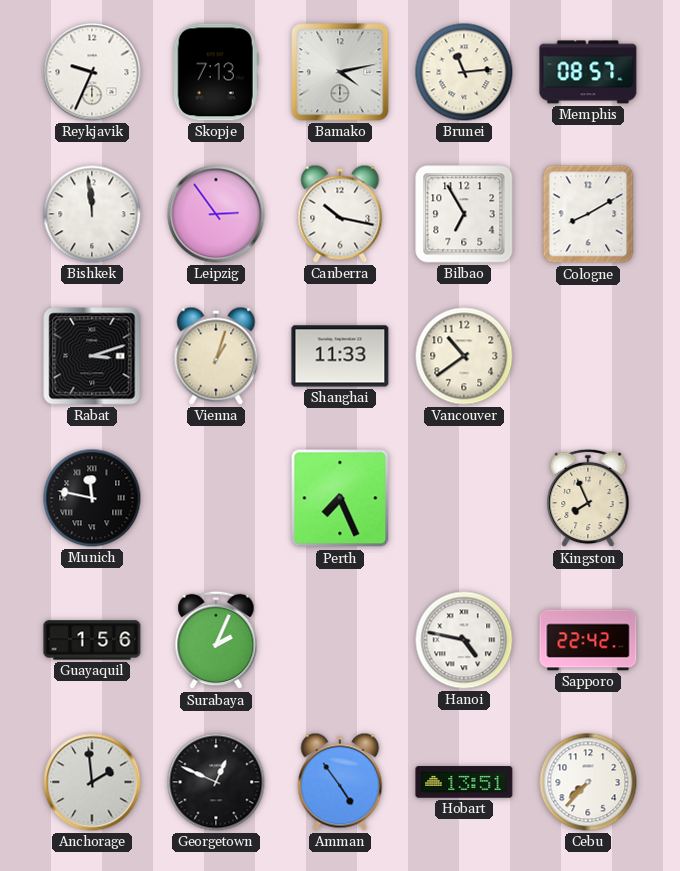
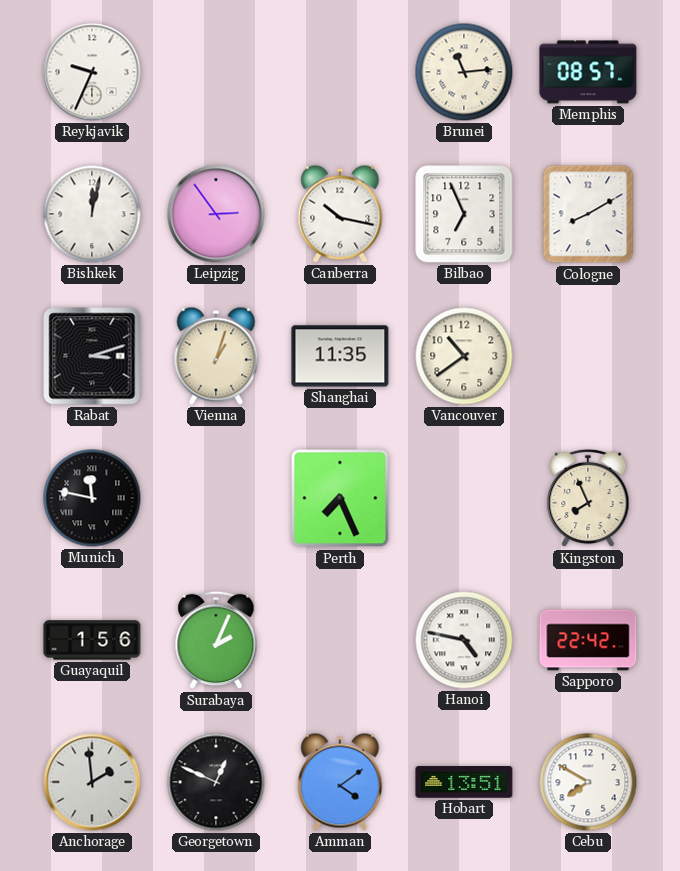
Skopje: 7:13 -> none (216, 72)
Bamako: 4:13 -> none (340, 72)
Bishkek: 11:59 -> 12:02 (92, 214)
Bilbao: 6:55 -> 6:56 (464, 214)
Shanghai: 11:33 -> 11:35 (340, 356)
Amman: 4:54 -> 4:09 (340, 782)
Cebu: 7:37 -> 7:50 (588, 782)
